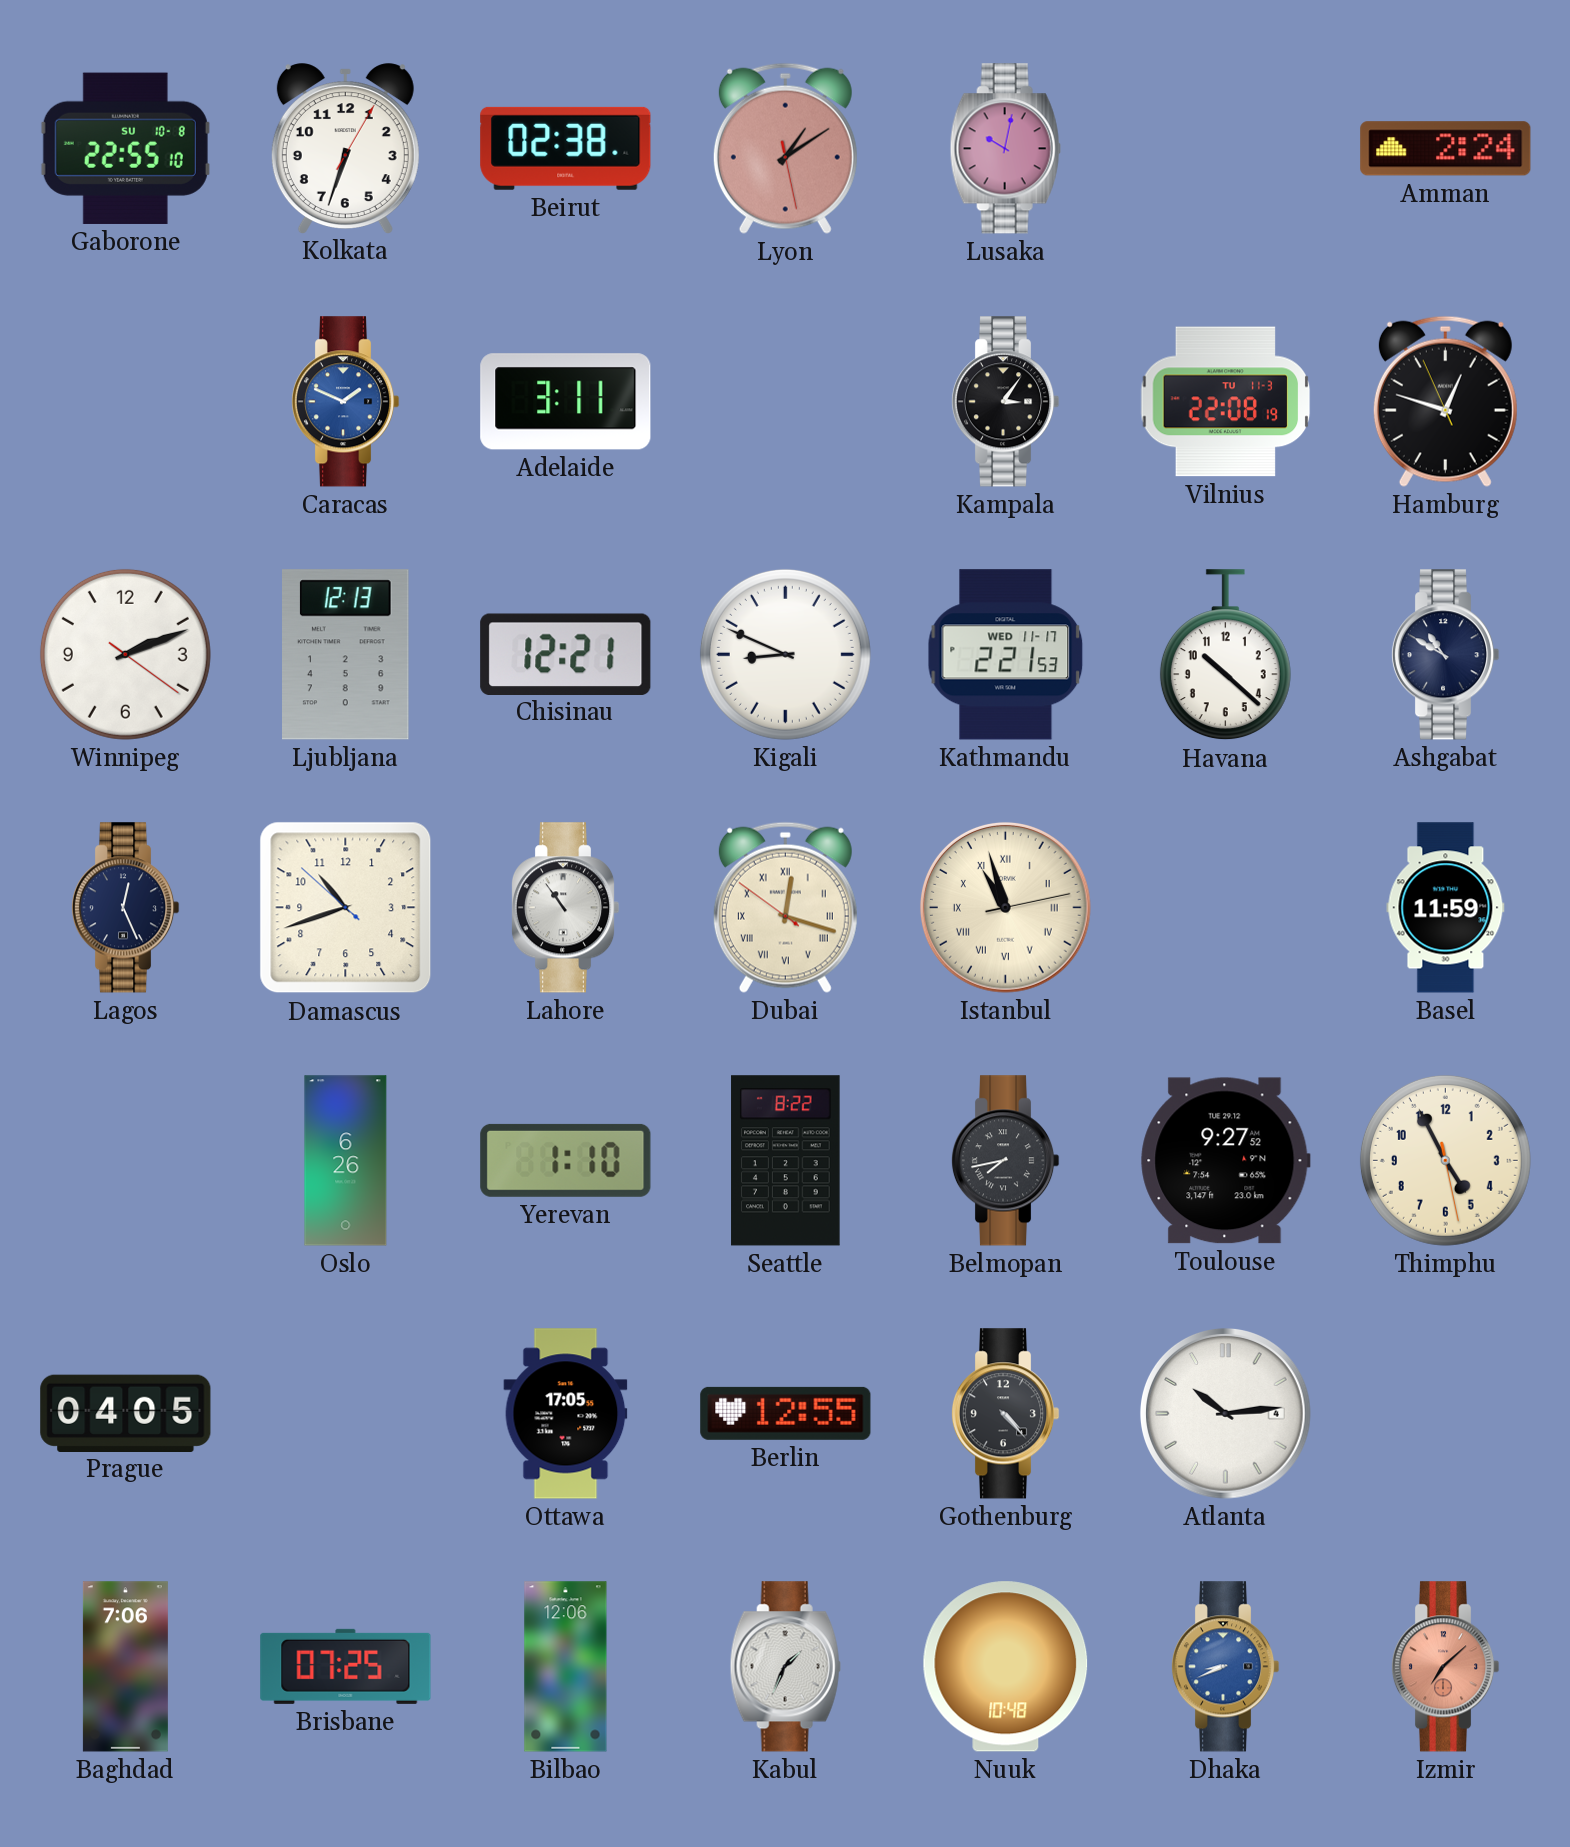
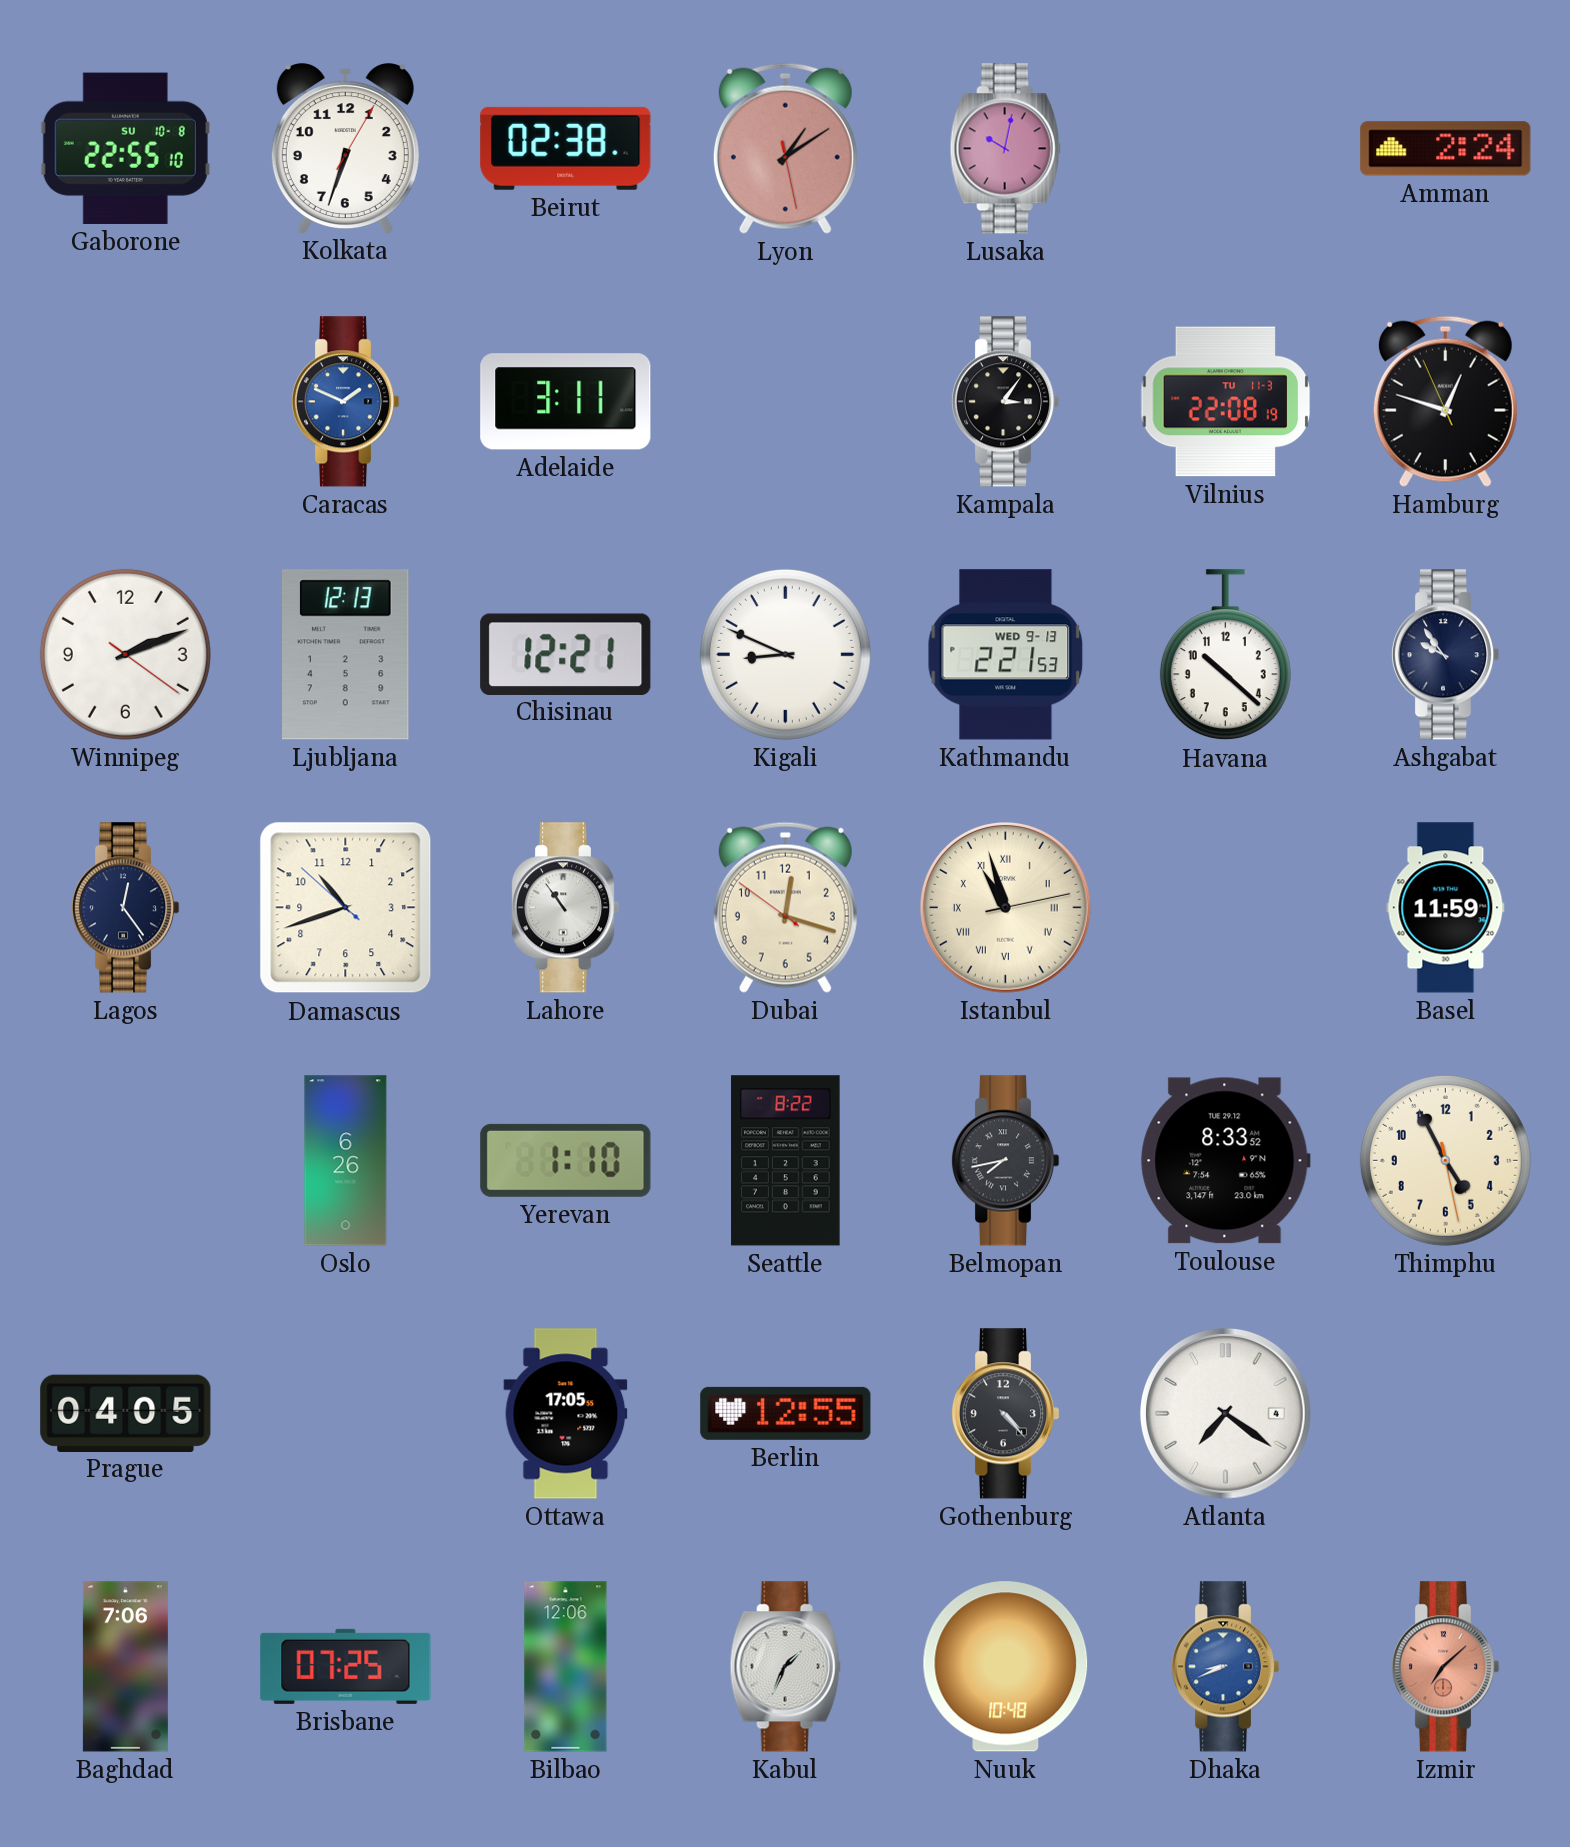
Kathmandu date: WED 11-17 -> WED 9-13 (1006, 655)
Ashgabat: 10:50 -> 9:54 (1445, 655)
Lagos: 12:26 -> 12:24 (125, 908)
Dubai numerals: Roman -> Arabic (785, 907)
Toulouse: 9:27 -> 8:33 (1226, 1161)
Atlanta: 10:14 -> 7:21 (1226, 1413)
